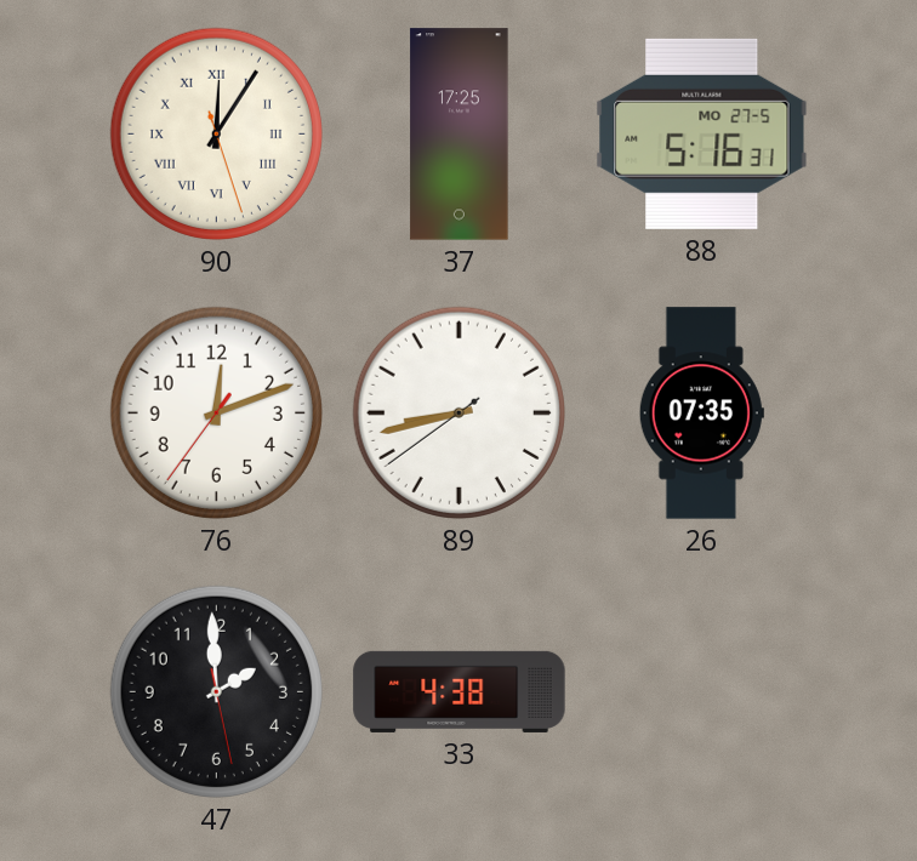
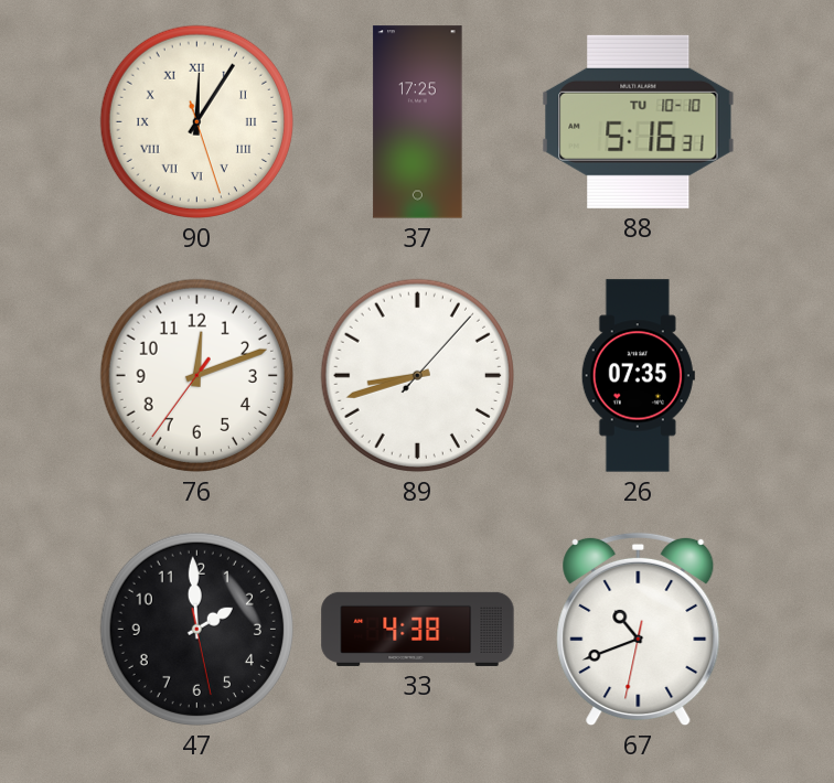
88 date: MO 27-5 -> TU 10-10 (639, 121)
89: 8:42:39 -> 8:42:07 (417, 375)
67: none -> 10:41 (639, 630)
